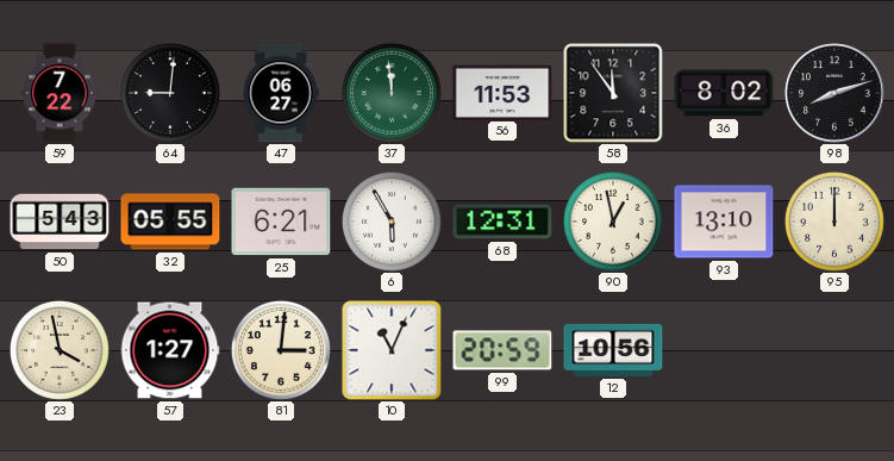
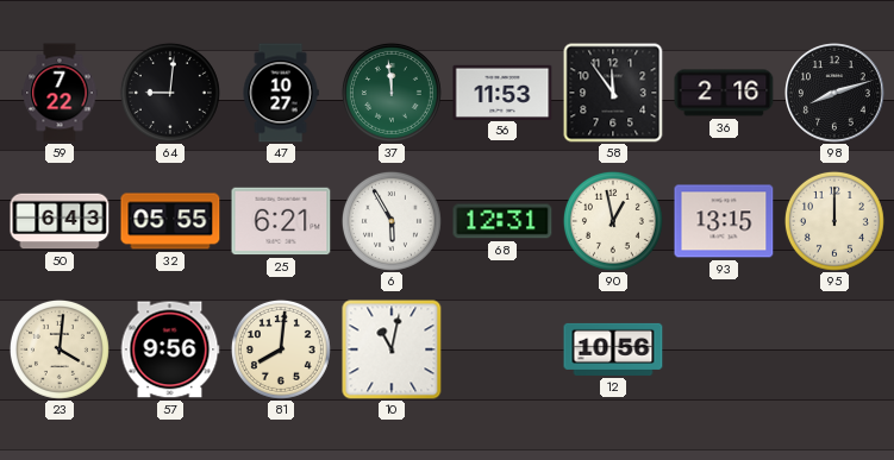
47: 06:27 -> 10:27 (281, 93)
36: 8:02 -> 2:16 (724, 93)
50: 5:43 -> 6:43 (60, 221)
93: 13:10 -> 13:15 (724, 221)
23: 3:58 -> 4:01 (60, 349)
57: 1:27 -> 9:56 (170, 349)
81: 3:01 -> 8:01 (281, 349)
10: 11:04 -> 11:02 (392, 349)
99: 20:59 -> none (502, 350)
